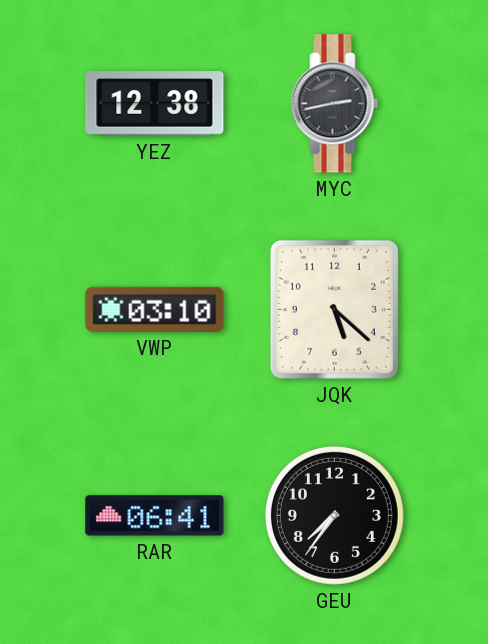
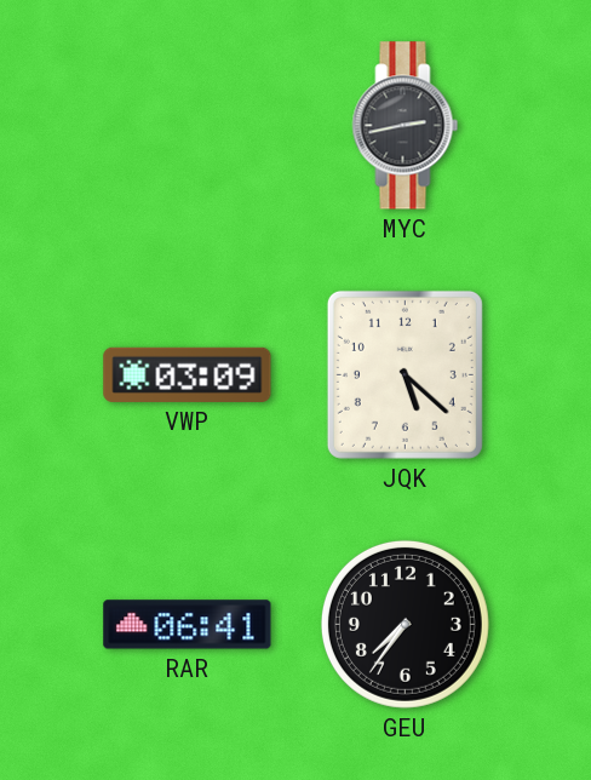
YEZ: 12:38 -> none (155, 104)
VWP: 03:10 -> 03:09 (188, 374)
